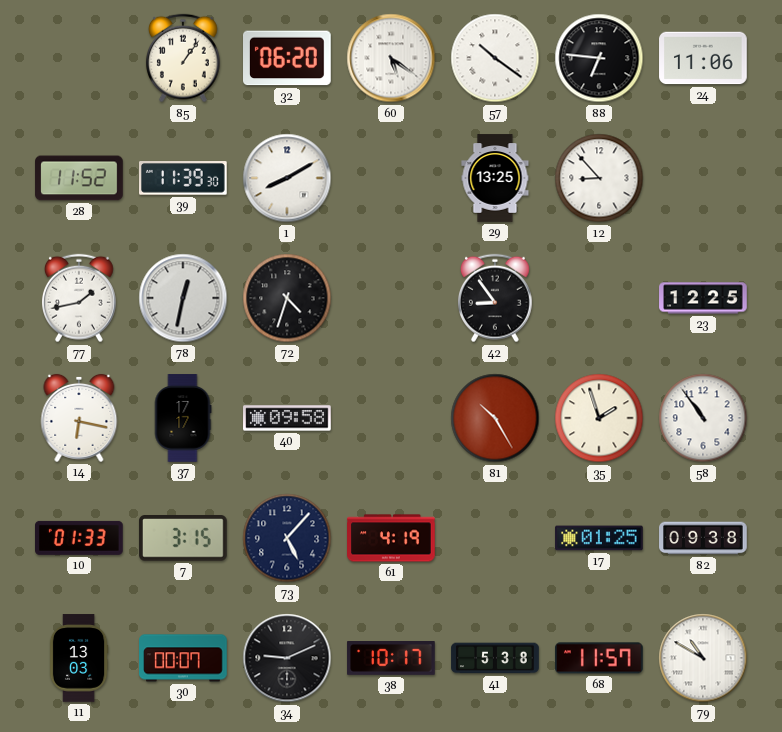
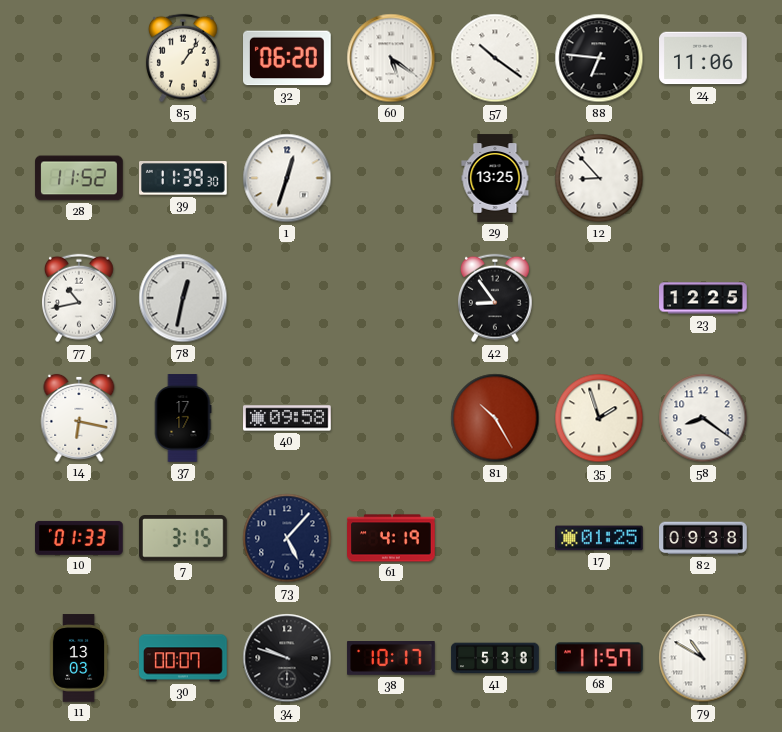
1: 8:10 -> 12:33 (287, 178)
77: 1:43 -> 10:43 (79, 298)
72: 4:33 -> none (287, 298)
58: 10:54 -> 8:21 (703, 418)
34: 9:11 -> 9:48 (287, 658)
